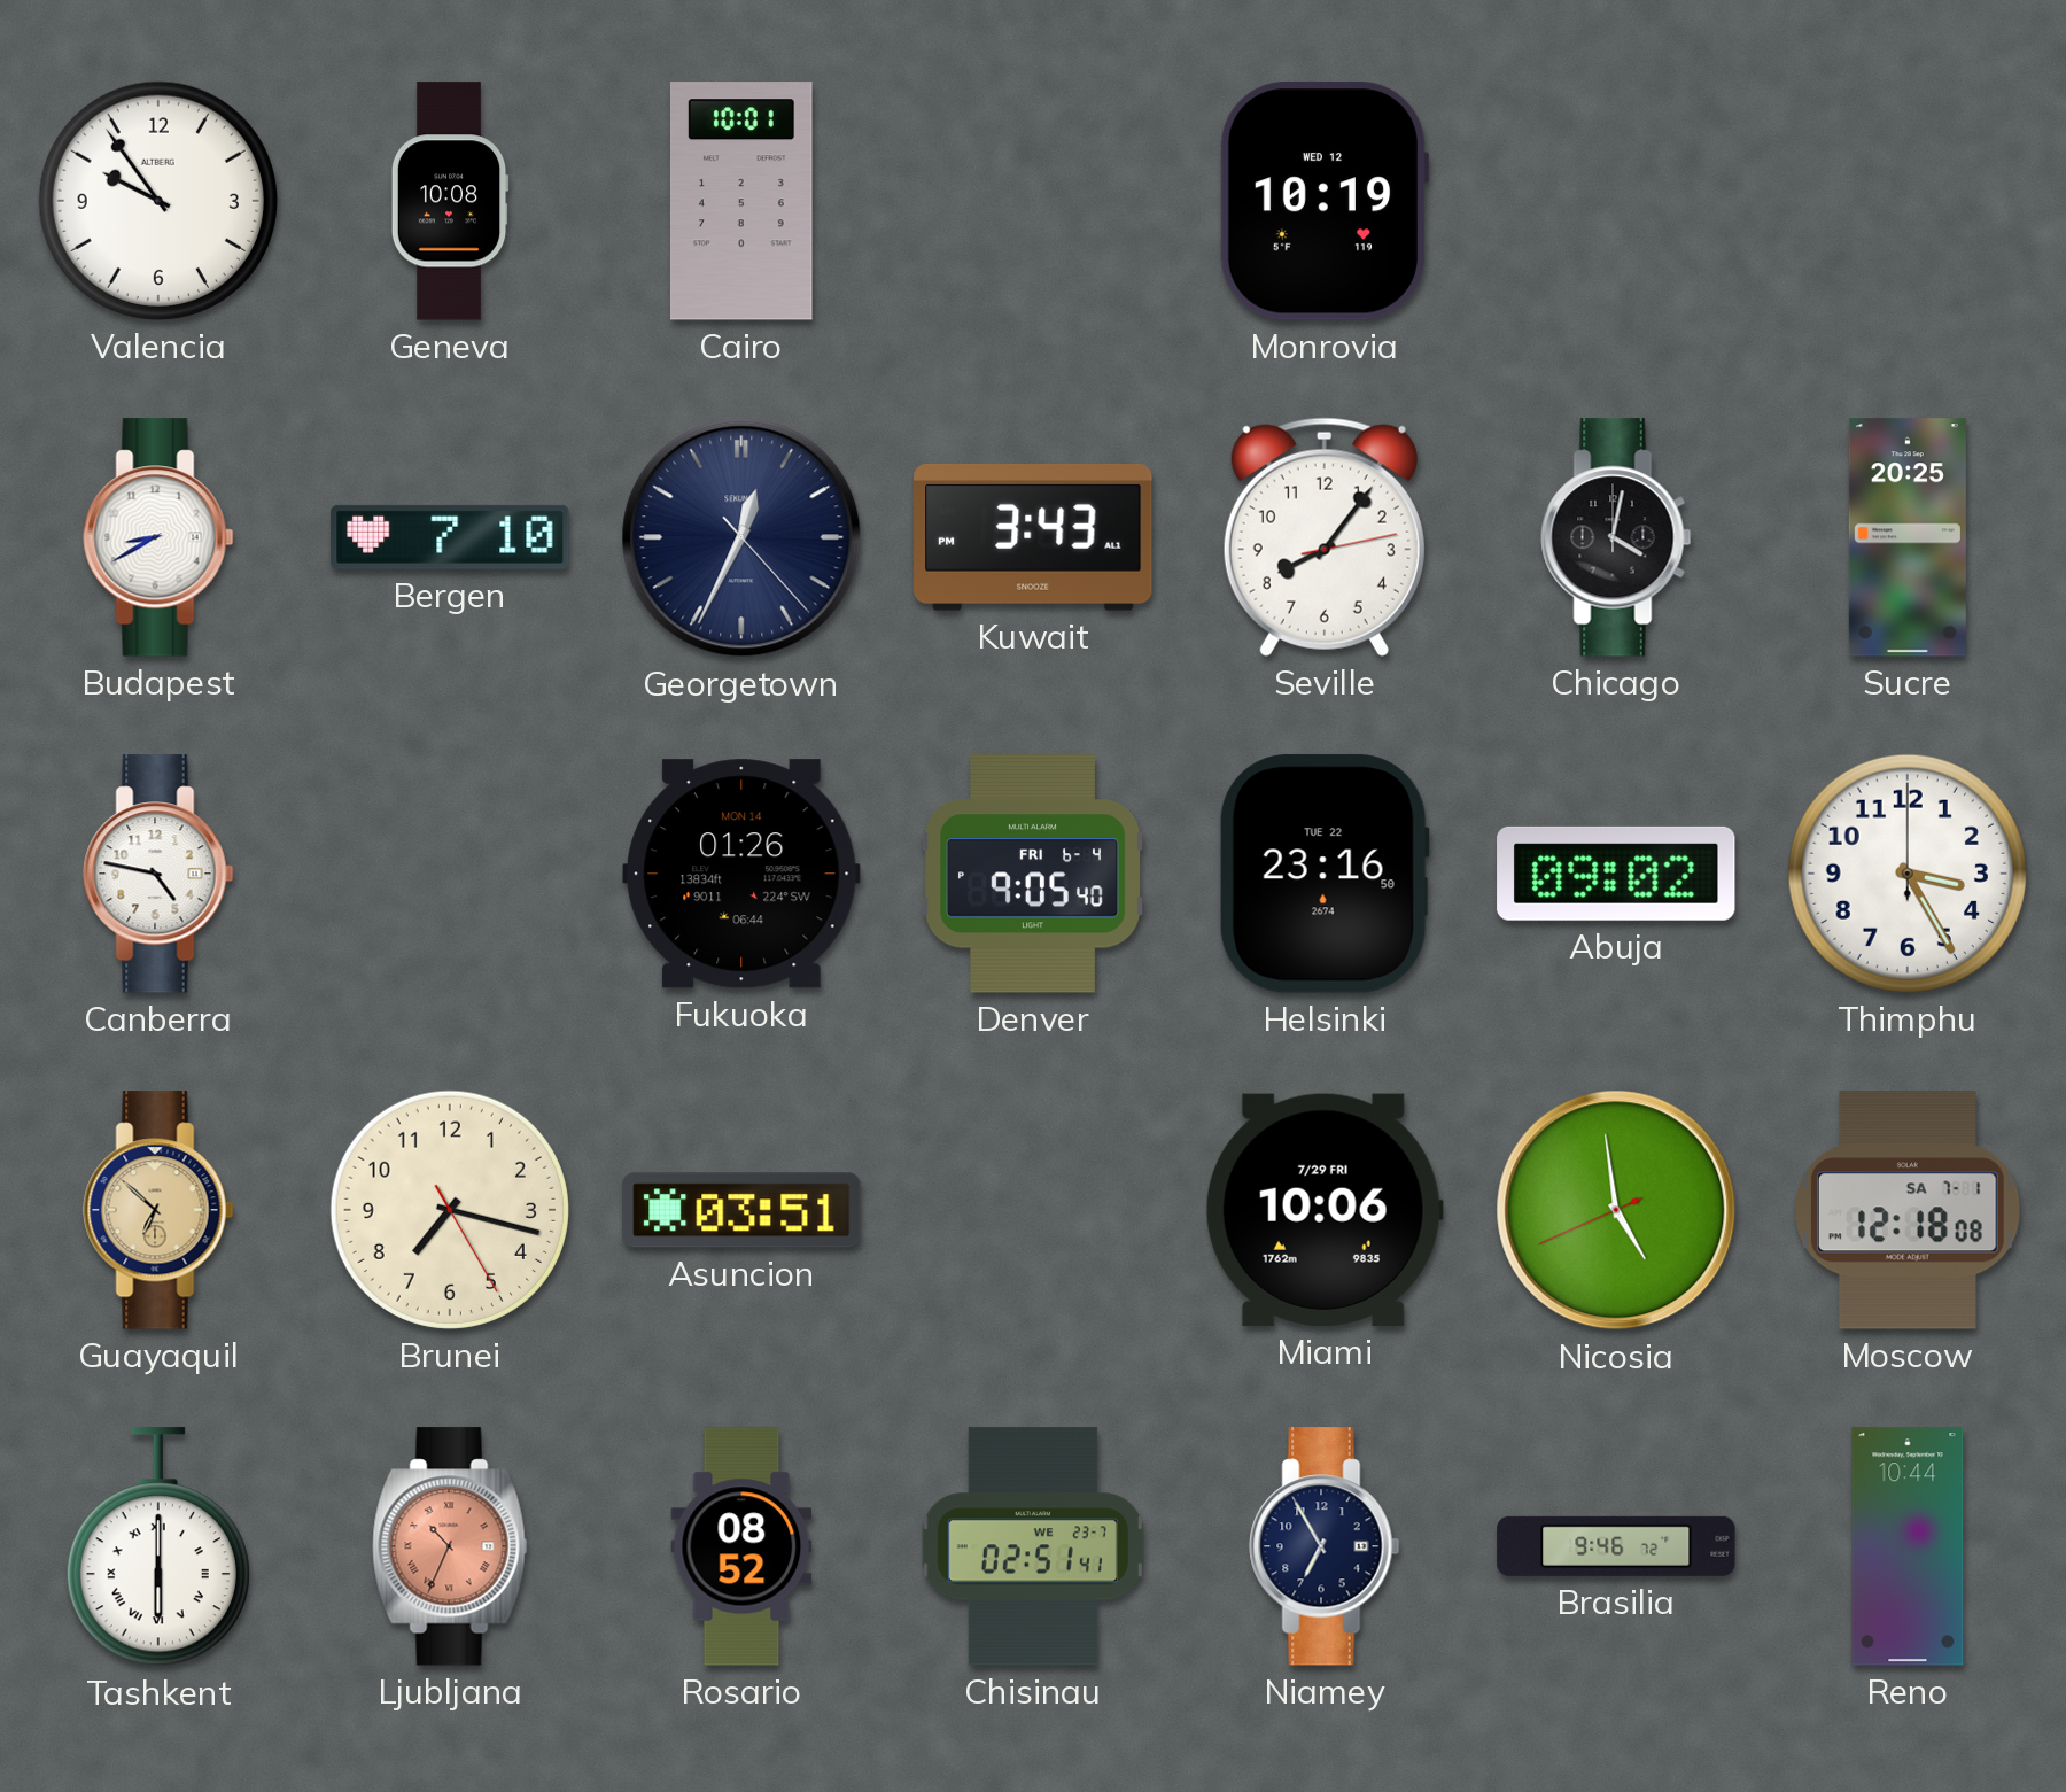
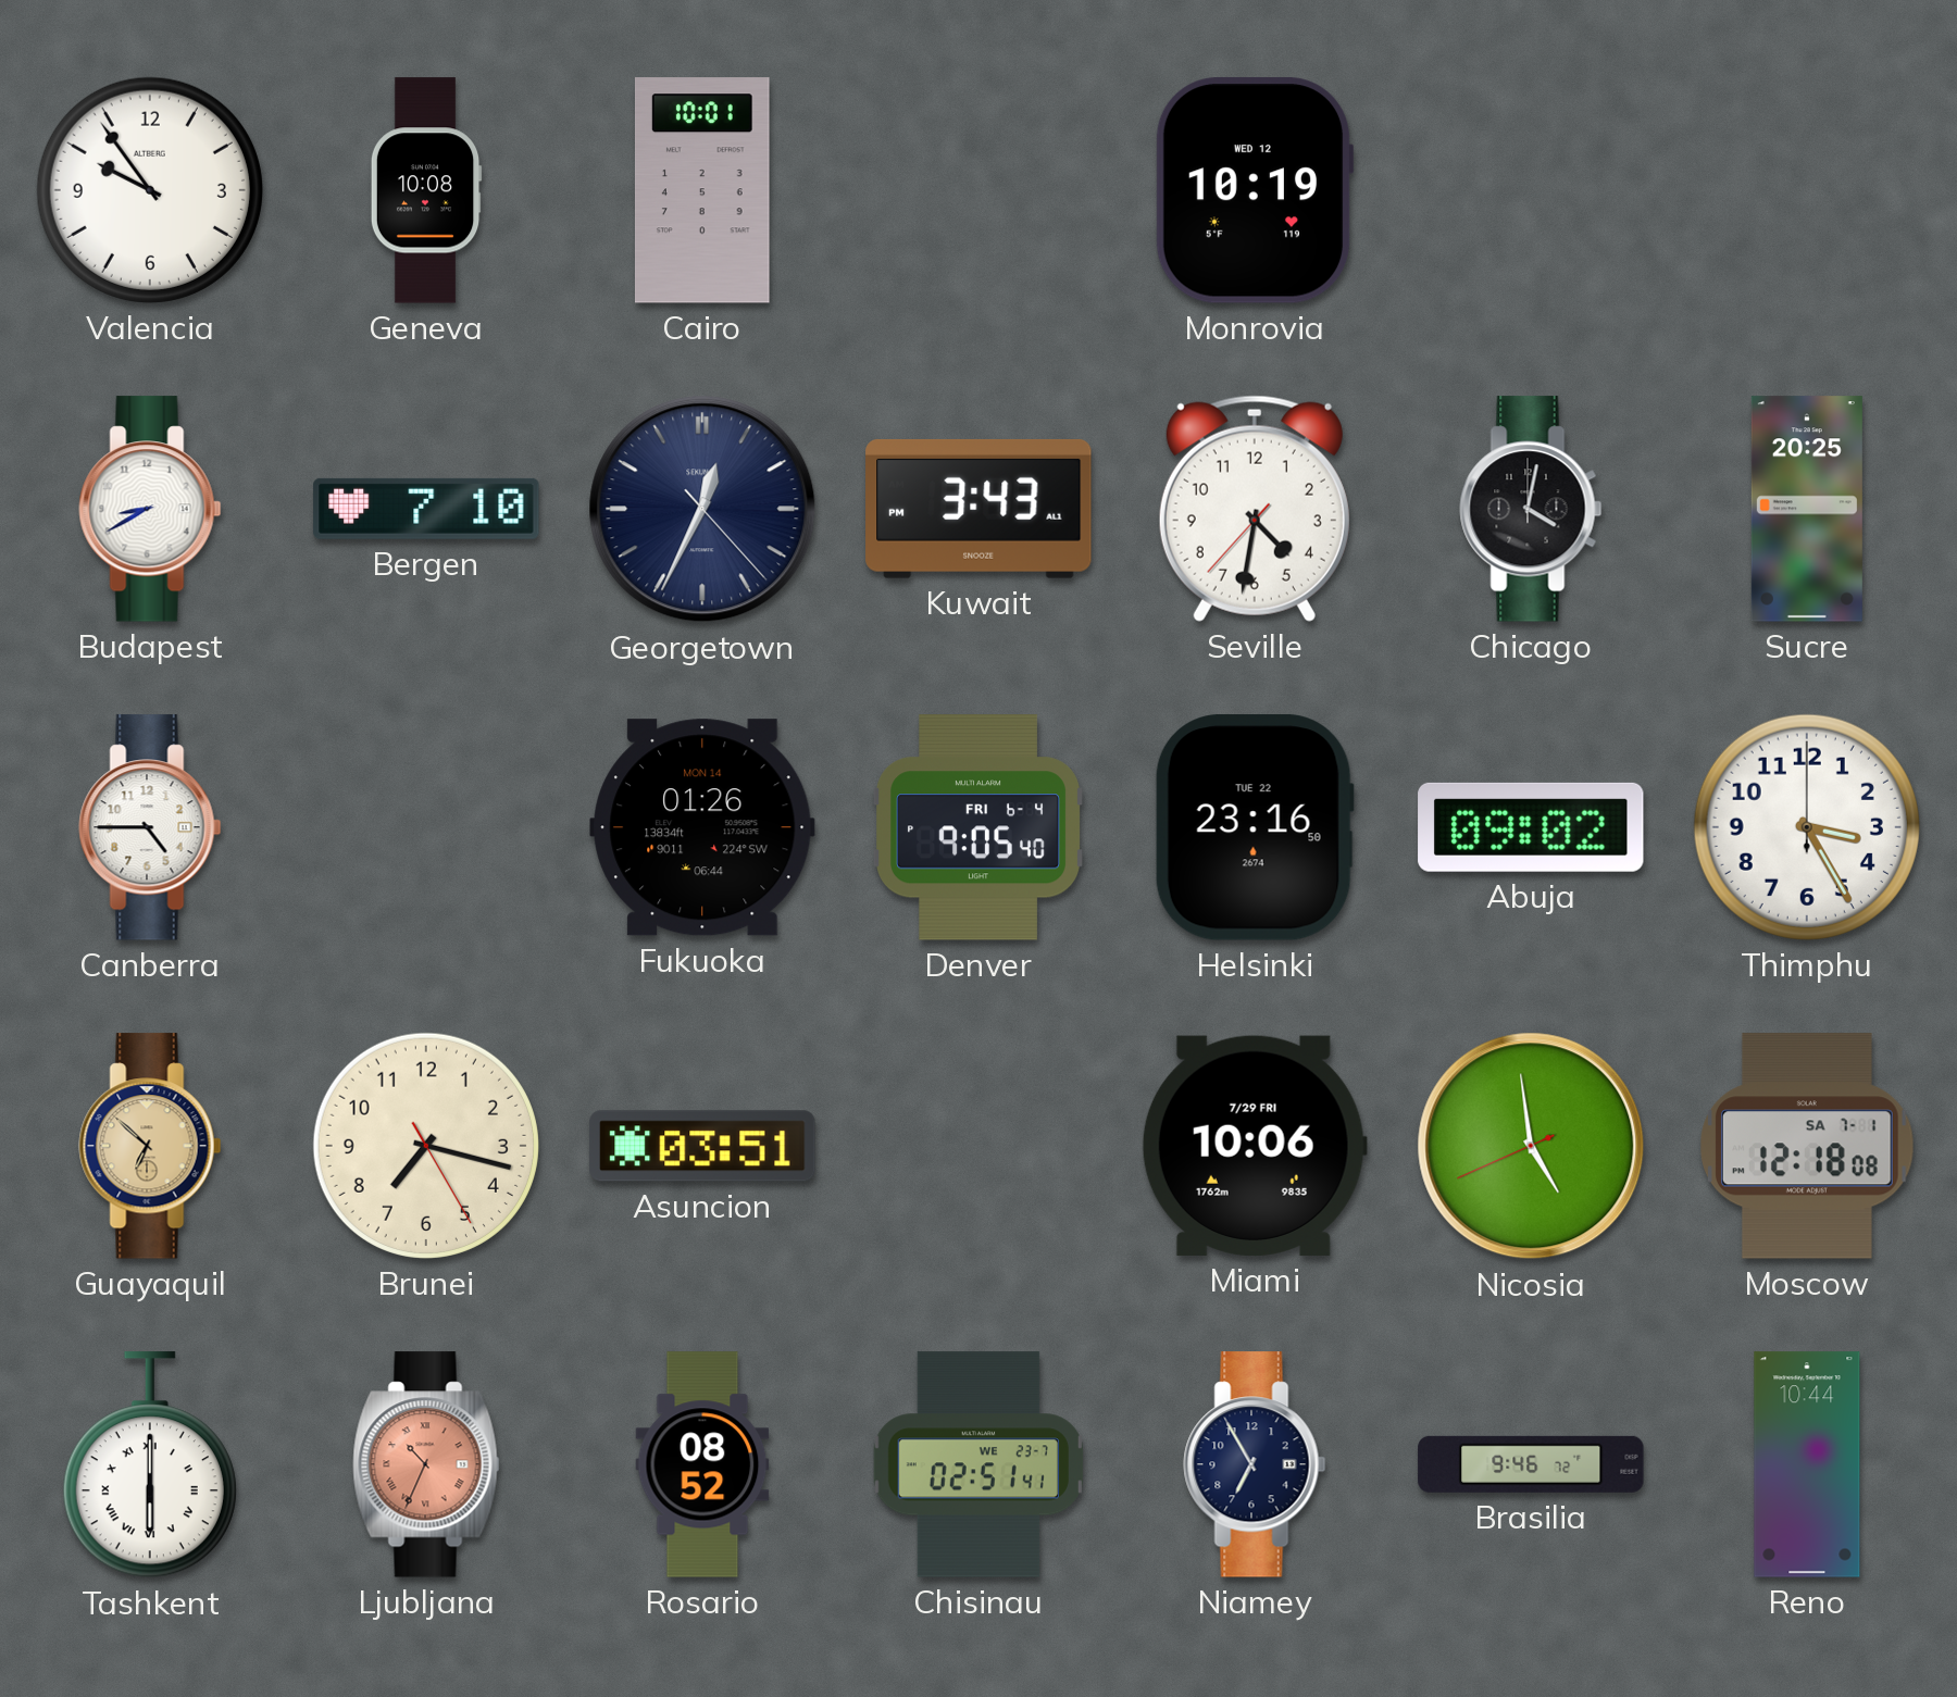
Seville: 8:06 -> 4:31 (1255, 509)
Canberra: 4:47 -> 4:45 (150, 827)
